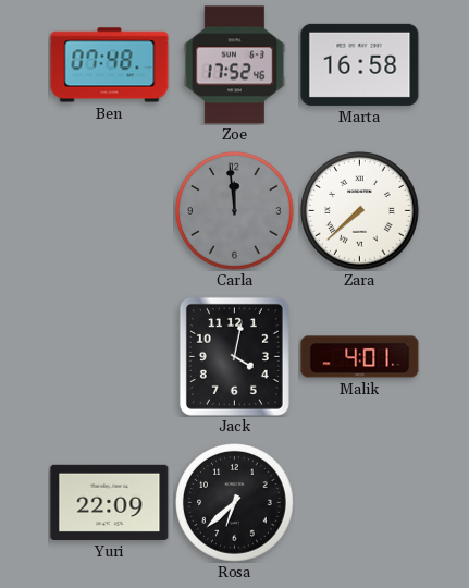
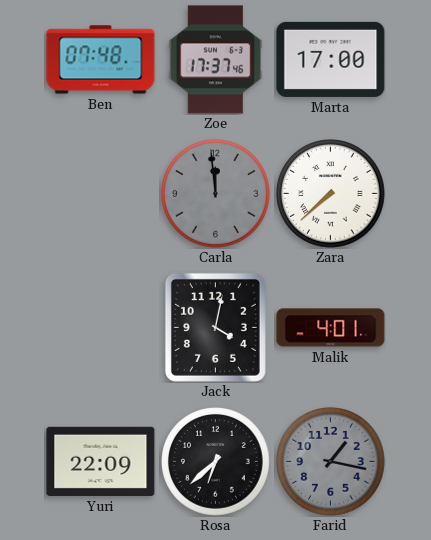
Zoe: 17:52 -> 17:37 (216, 60)
Marta: 16:58 -> 17:00 (331, 59)
Farid: none -> 1:17 (331, 462)
